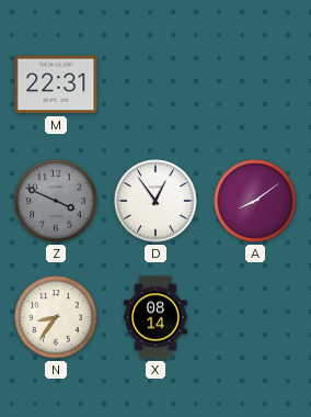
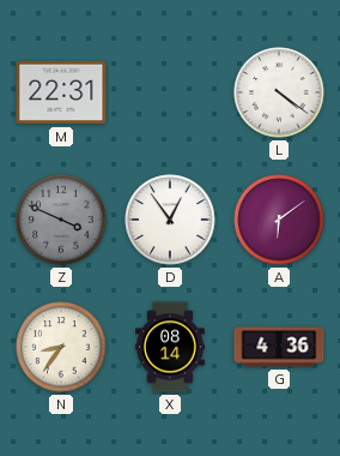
L: none -> 4:21 (279, 92)
A: 8:09 -> 6:09 (279, 220)
G: none -> 4:36 (279, 347)
